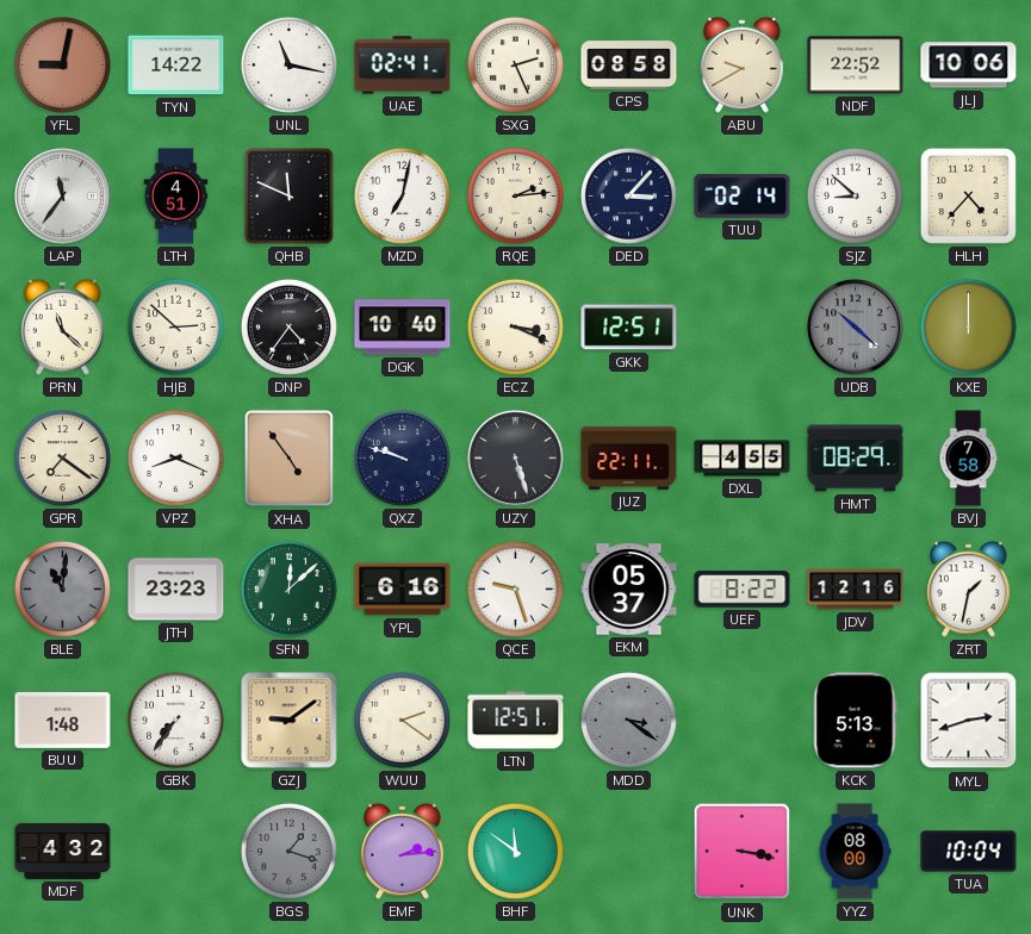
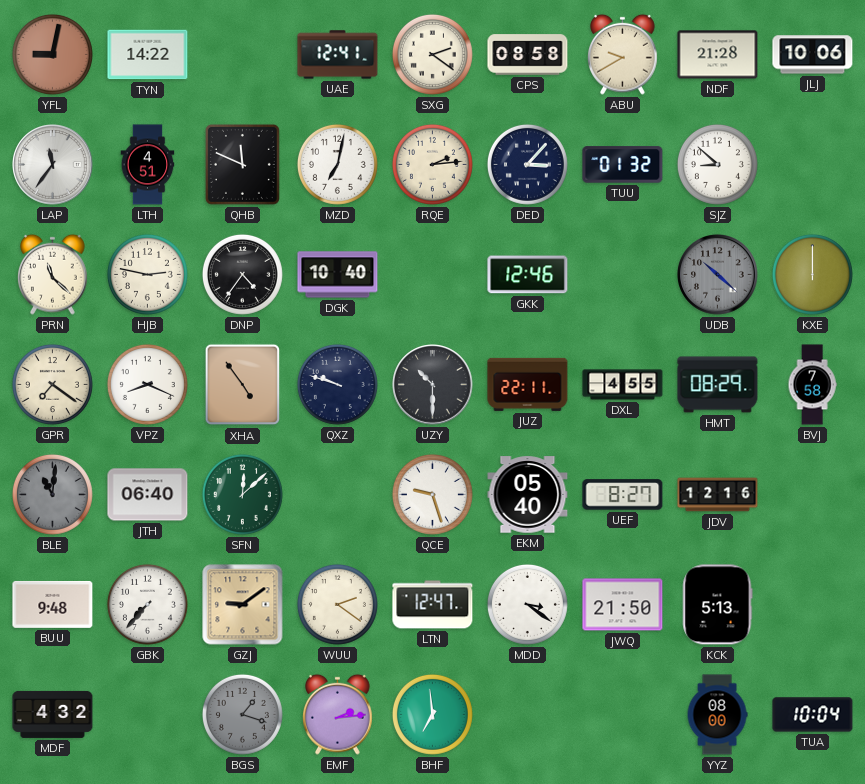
UNL: 11:17 -> none (288, 64)
UAE: 02:41 -> 12:41 (338, 55)
SXG: 2:26 -> 2:21 (432, 54)
NDF: 22:52 -> 21:28 (718, 55)
TUU: 02:14 -> 01:32 (623, 165)
HLH: 4:37 -> none (968, 195)
HJB: 2:52 -> 2:47 (147, 274)
ECZ: 3:19 -> none (515, 326)
GKK: 12:51 -> 12:46 (528, 275)
UZY: 5:27 -> 10:30 (433, 385)
JTH: 23:23 -> 06:40 (148, 495)
YPL: 6:16 -> none (403, 590)
EKM: 05:37 -> 05:40 (528, 495)
UEF: 8:22 -> 8:27 (623, 495)
ZRT: 1:32 -> none (969, 589)
BUU: 1:48 -> 9:48 (53, 604)
GBK: 7:36 -> 7:37 (147, 604)
LTN: 12:51 -> 12:47 (433, 605)
MDD dial: grey -> white (527, 604)
JWQ: none -> 21:50 (623, 605)
MYL: 2:42 -> none (969, 721)
BHF: 11:51 -> 6:59 (432, 714)
UNK: 3:17 -> none (743, 852)
